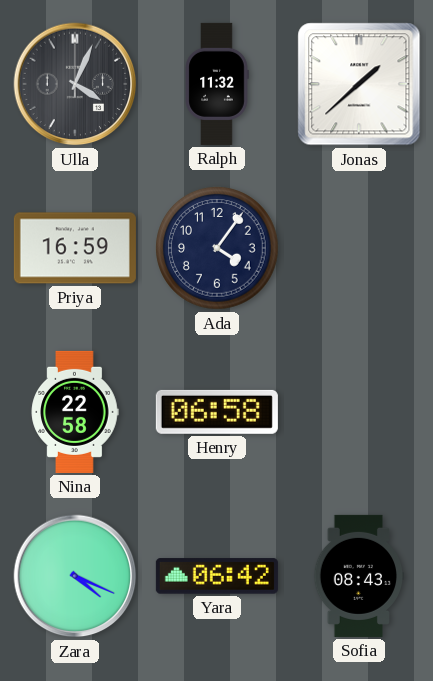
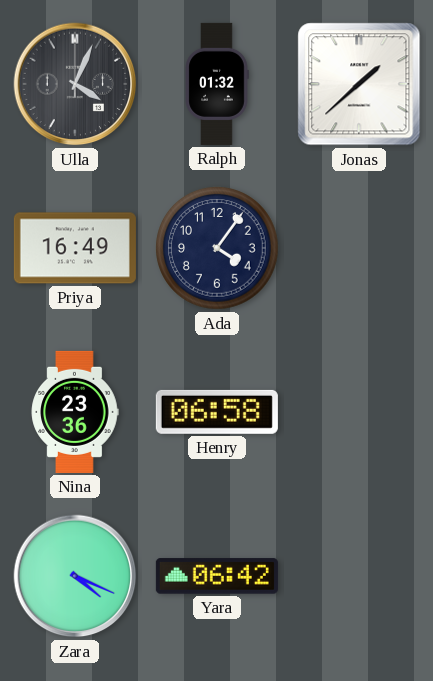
Ralph: 11:32 -> 01:32 (217, 84)
Priya: 16:59 -> 16:49 (75, 248)
Nina: 22:58 -> 23:36 (75, 412)
Sofia: 08:43 -> none (359, 576)
